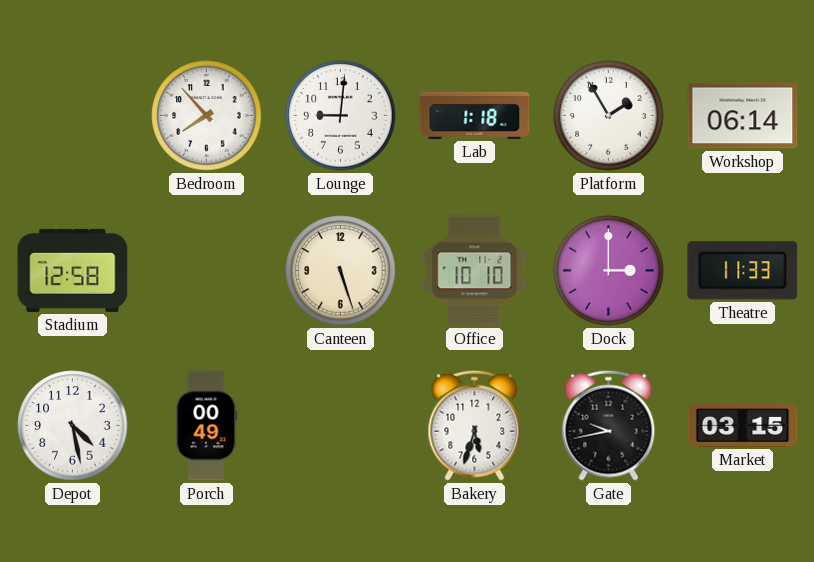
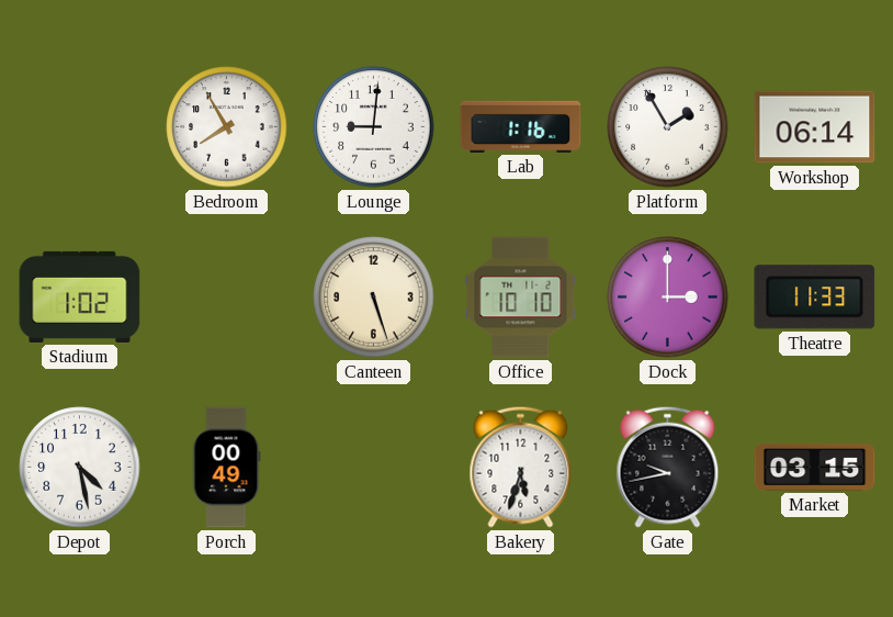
Bedroom: 7:53 -> 7:55 (227, 127)
Lab: 1:18 -> 1:16 (521, 126)
Stadium: 12:58 -> 1:02 (80, 296)
